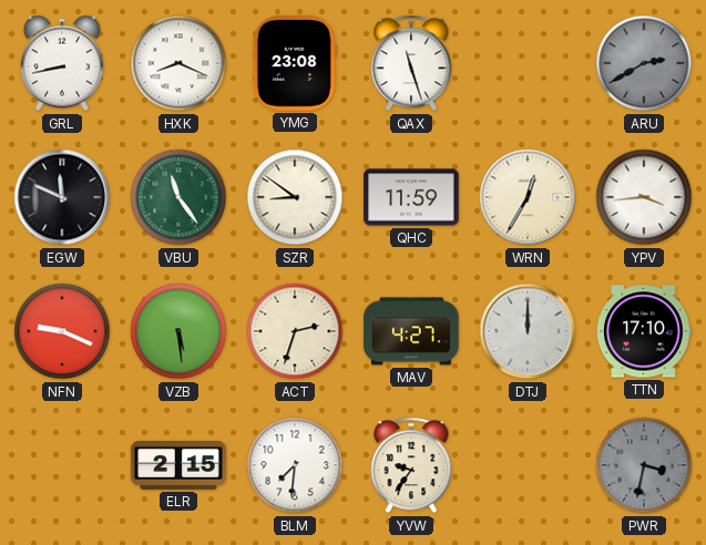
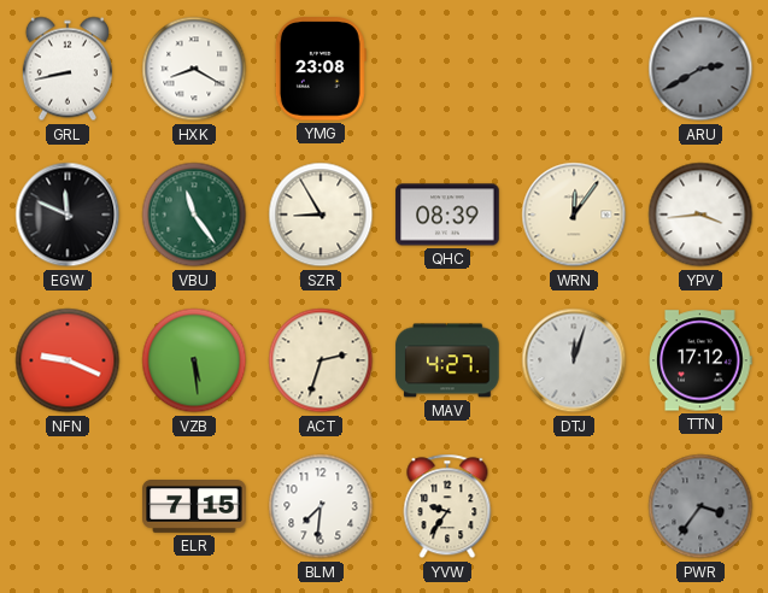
HXK: 8:19 -> 8:20 (194, 69)
QAX: 11:27 -> none (411, 63)
SZR: 8:51 -> 8:55 (321, 215)
QHC: 11:59 -> 08:39 (447, 215)
WRN: 12:35 -> 12:06 (574, 215)
DTJ: 12:00 -> 12:03 (574, 360)
TTN: 17:10 -> 17:12 (700, 360)
ELR: 2:15 -> 7:15 (194, 507)
PWR: 3:32 -> 3:36 (700, 506)
